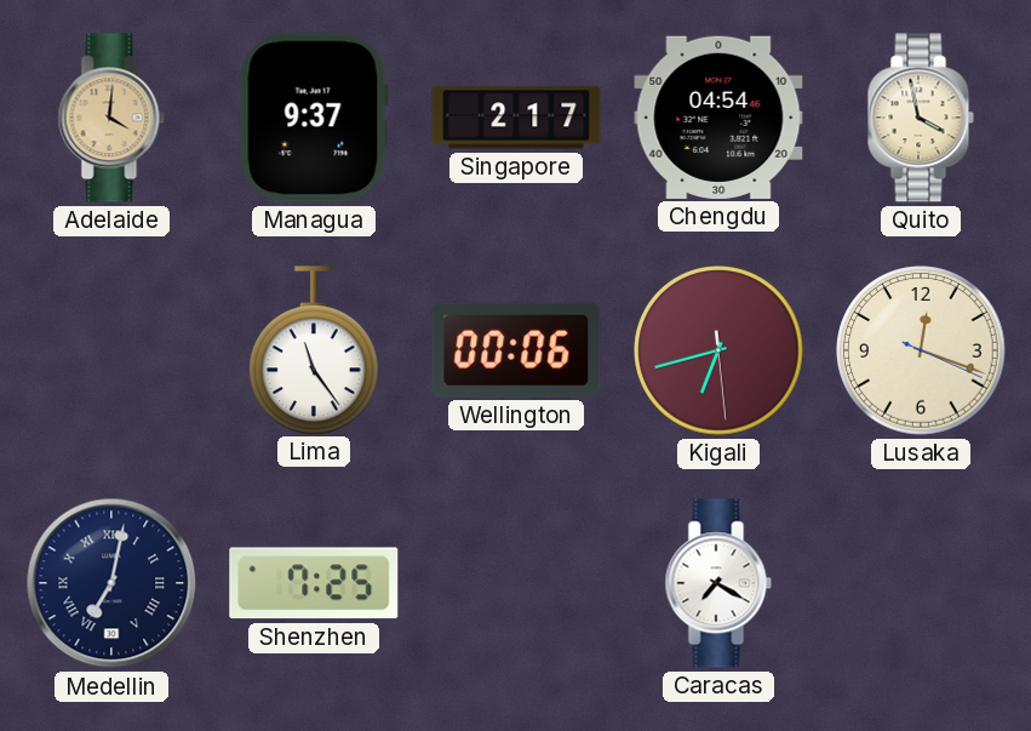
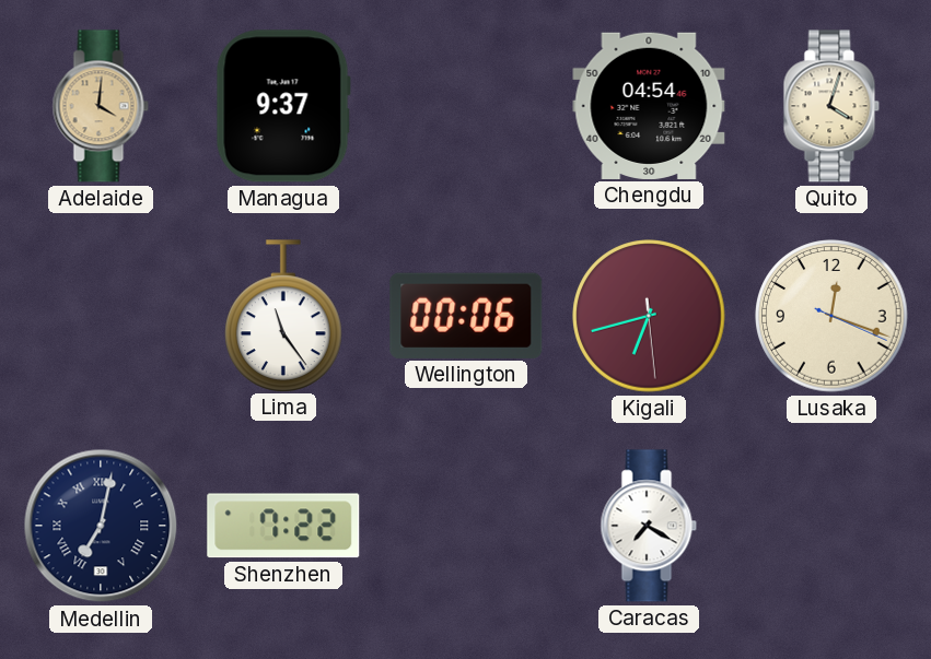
Singapore: 2:17 -> none (516, 118)
Quito: 3:58 -> 4:03 (831, 106)
Shenzhen: 7:25 -> 7:22 (283, 526)
